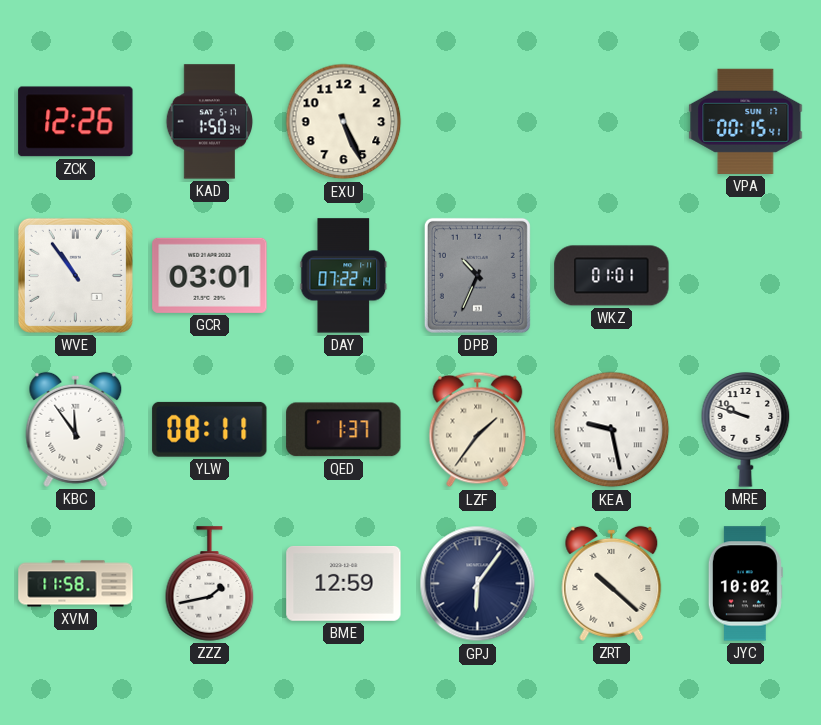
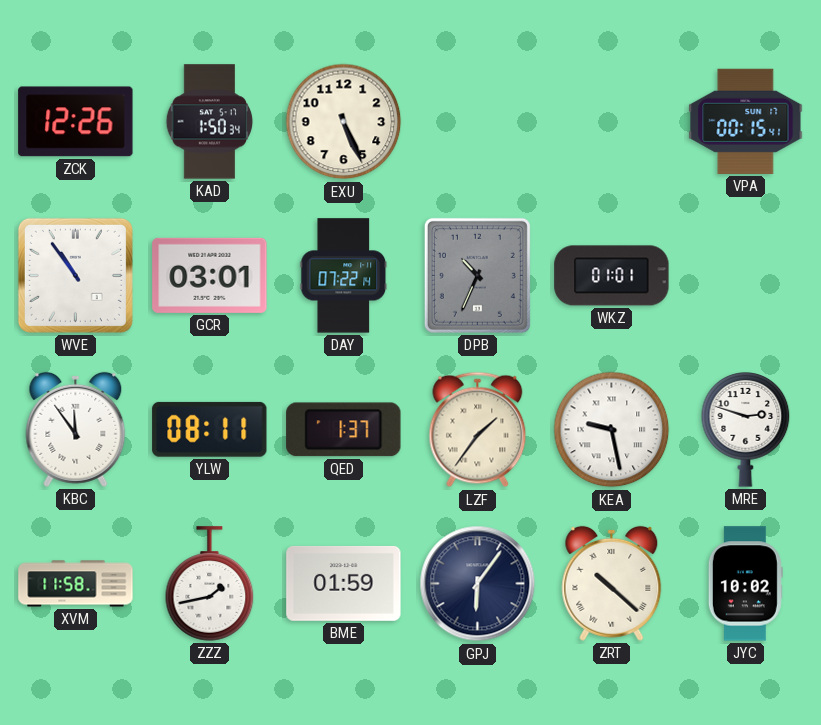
MRE: 9:48 -> 2:48 (746, 430)
BME: 12:59 -> 01:59 (344, 584)
